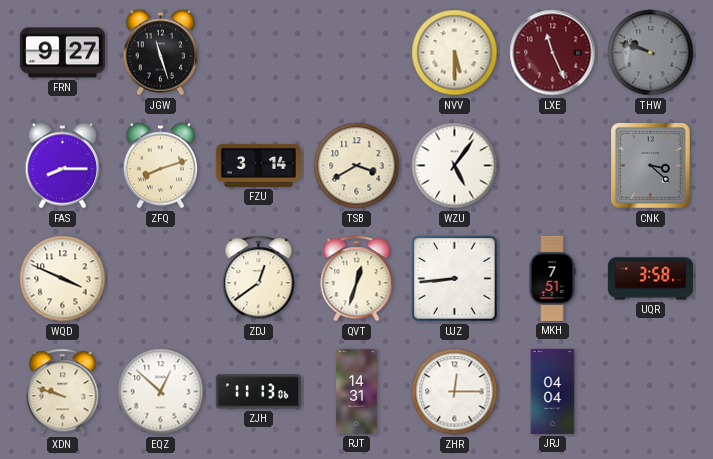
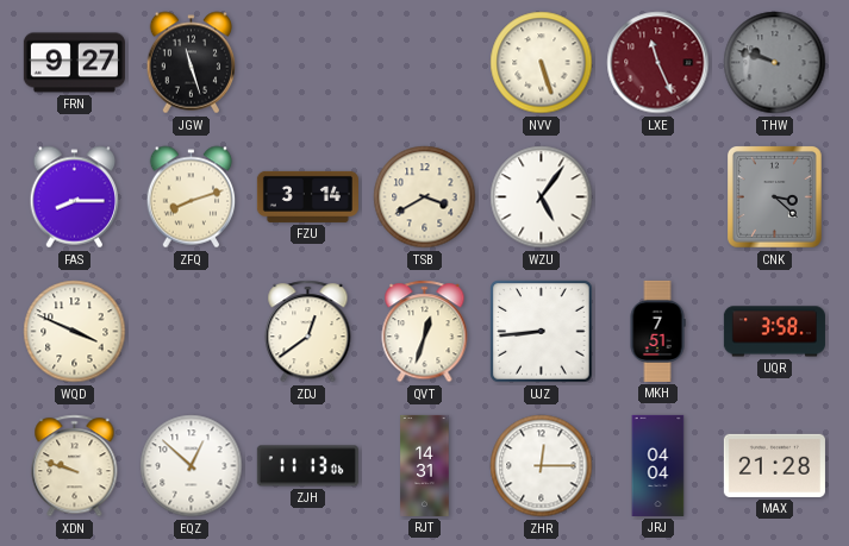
NVV: 5:30 -> 5:27 (542, 63)
MAX: none -> 21:28 (774, 465)
